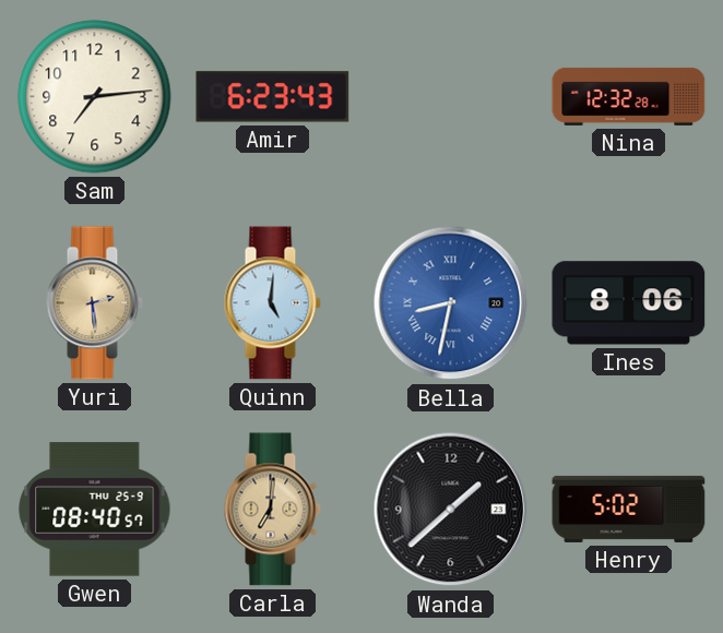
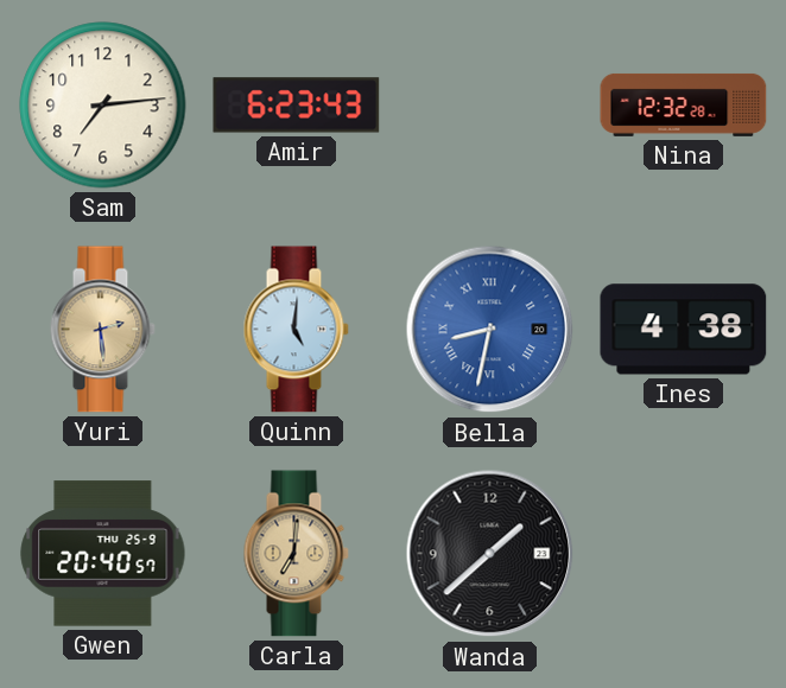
Ines: 8:06 -> 4:38 (684, 330)
Gwen: 08:40 -> 20:40 (103, 554)
Henry: 5:02 -> none (629, 509)
